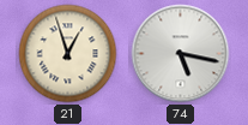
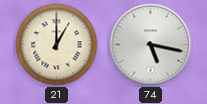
21: 12:57 -> 1:00 (57, 45)
